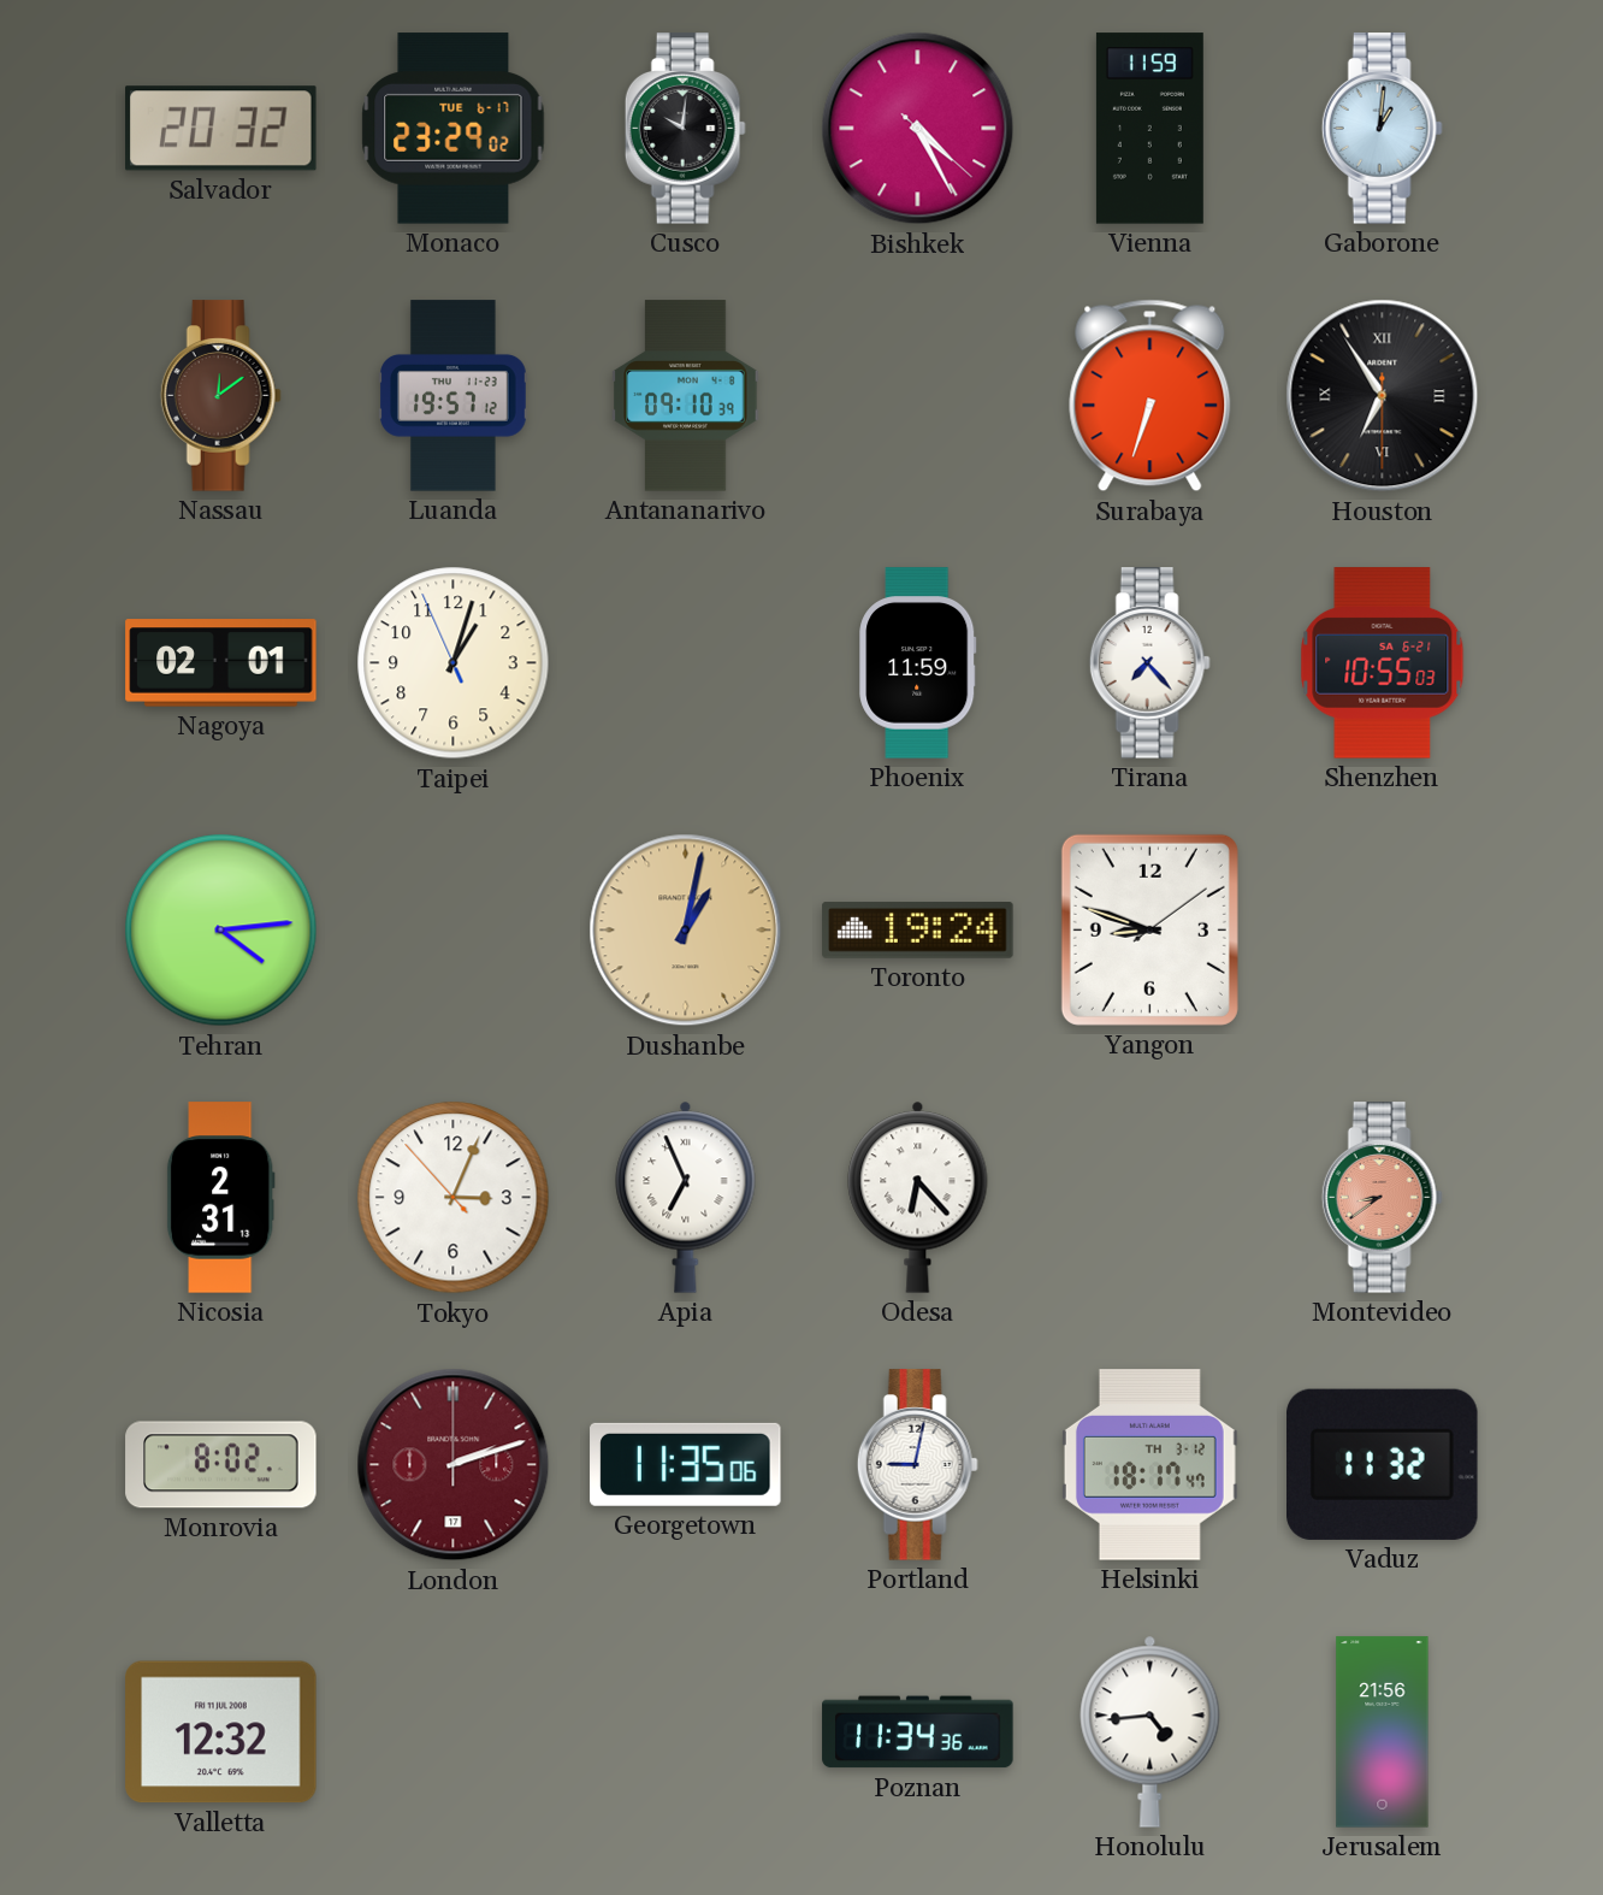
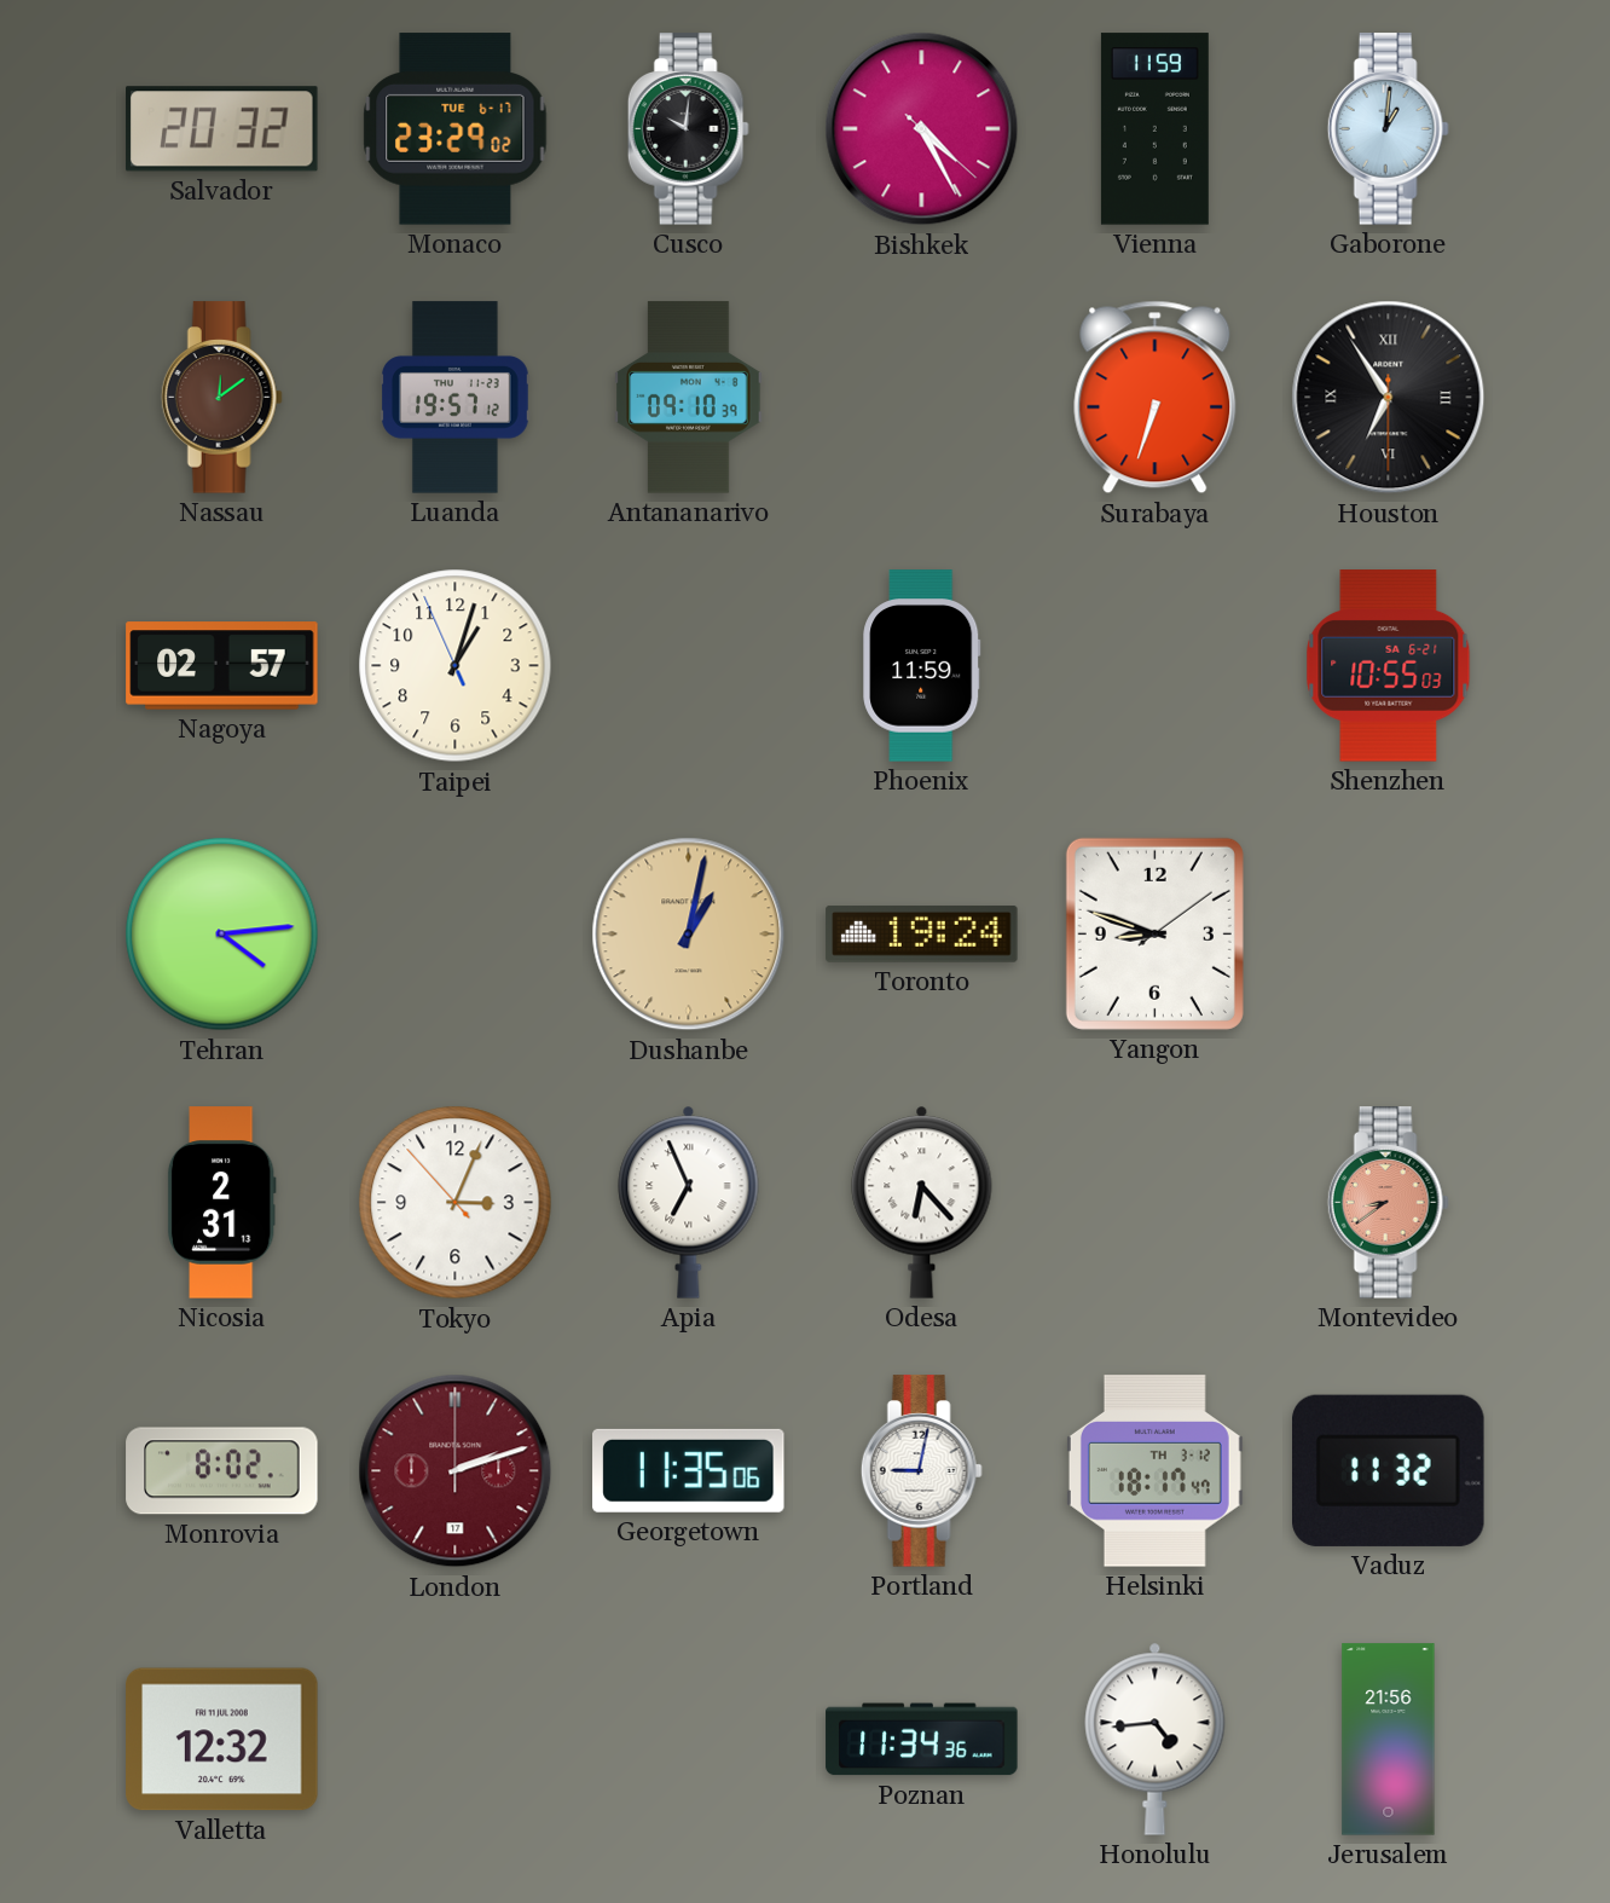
Nagoya: 02:01 -> 02:57 (222, 666)
Tirana: 7:23 -> none (1149, 663)
